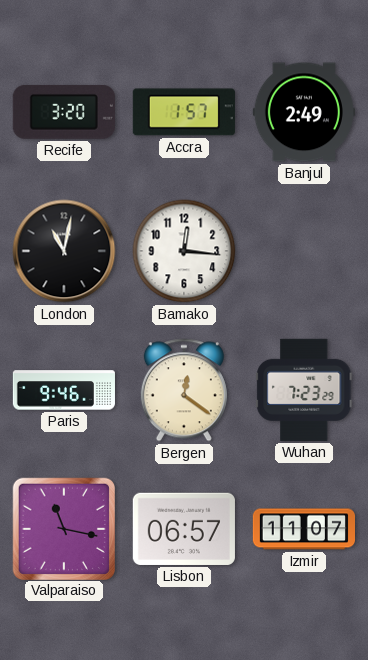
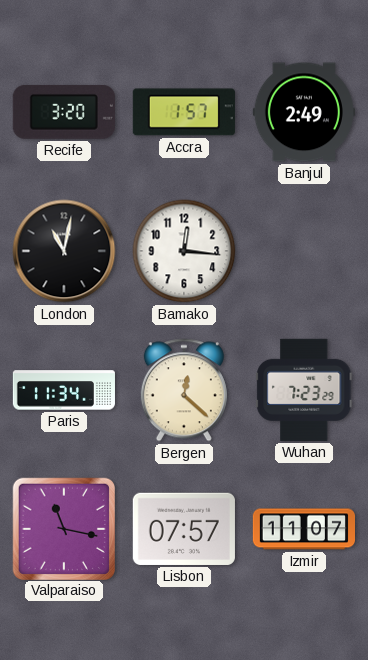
Paris: 9:46 -> 11:34 (64, 390)
Bergen: 12:21 -> 12:22 (184, 390)
Lisbon: 06:57 -> 07:57 (184, 529)
